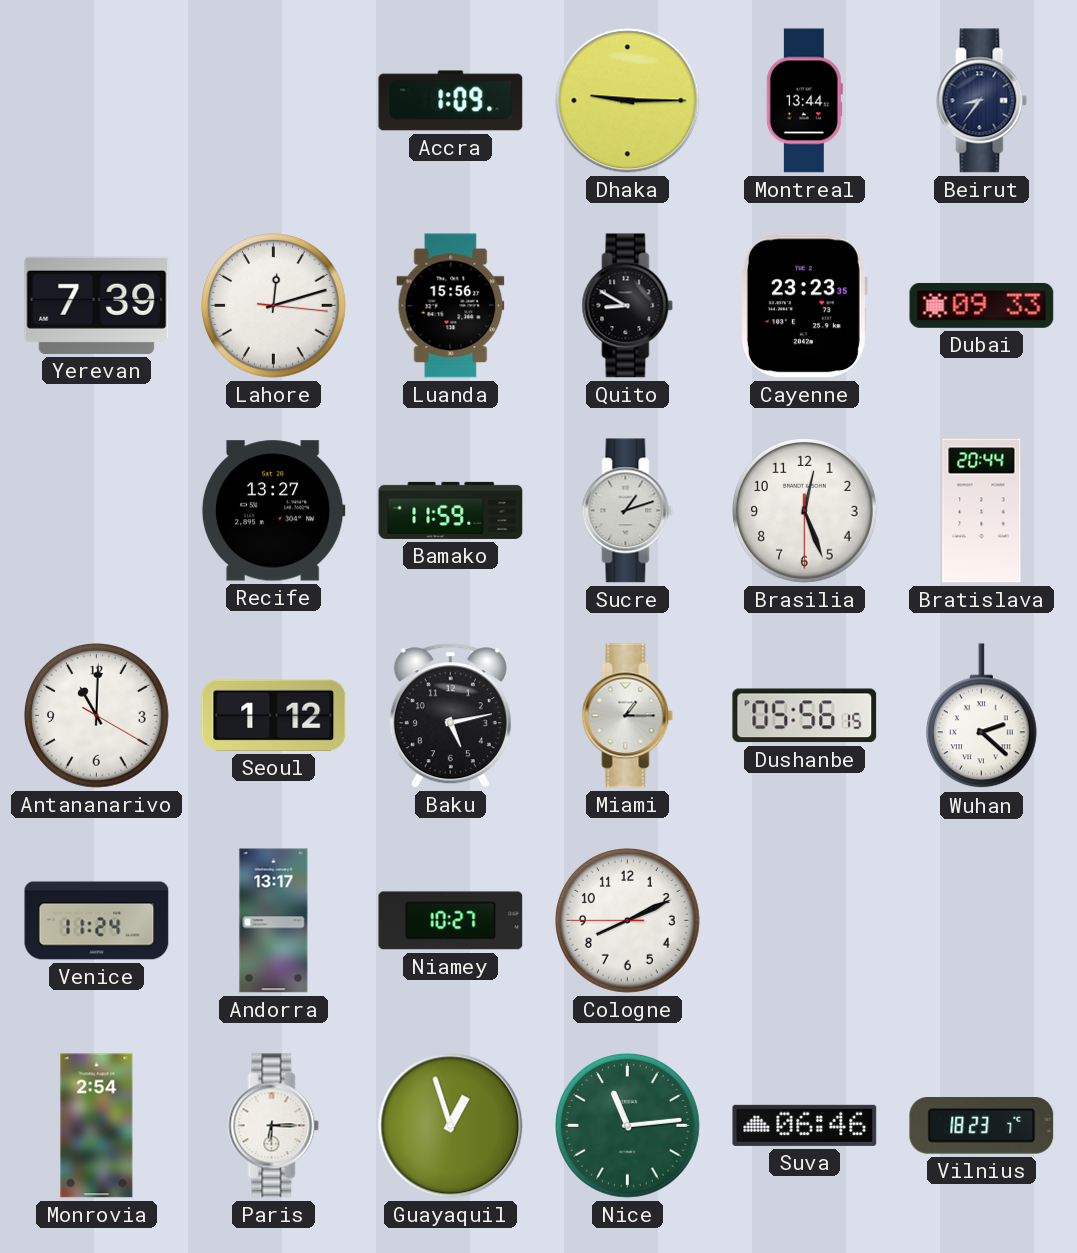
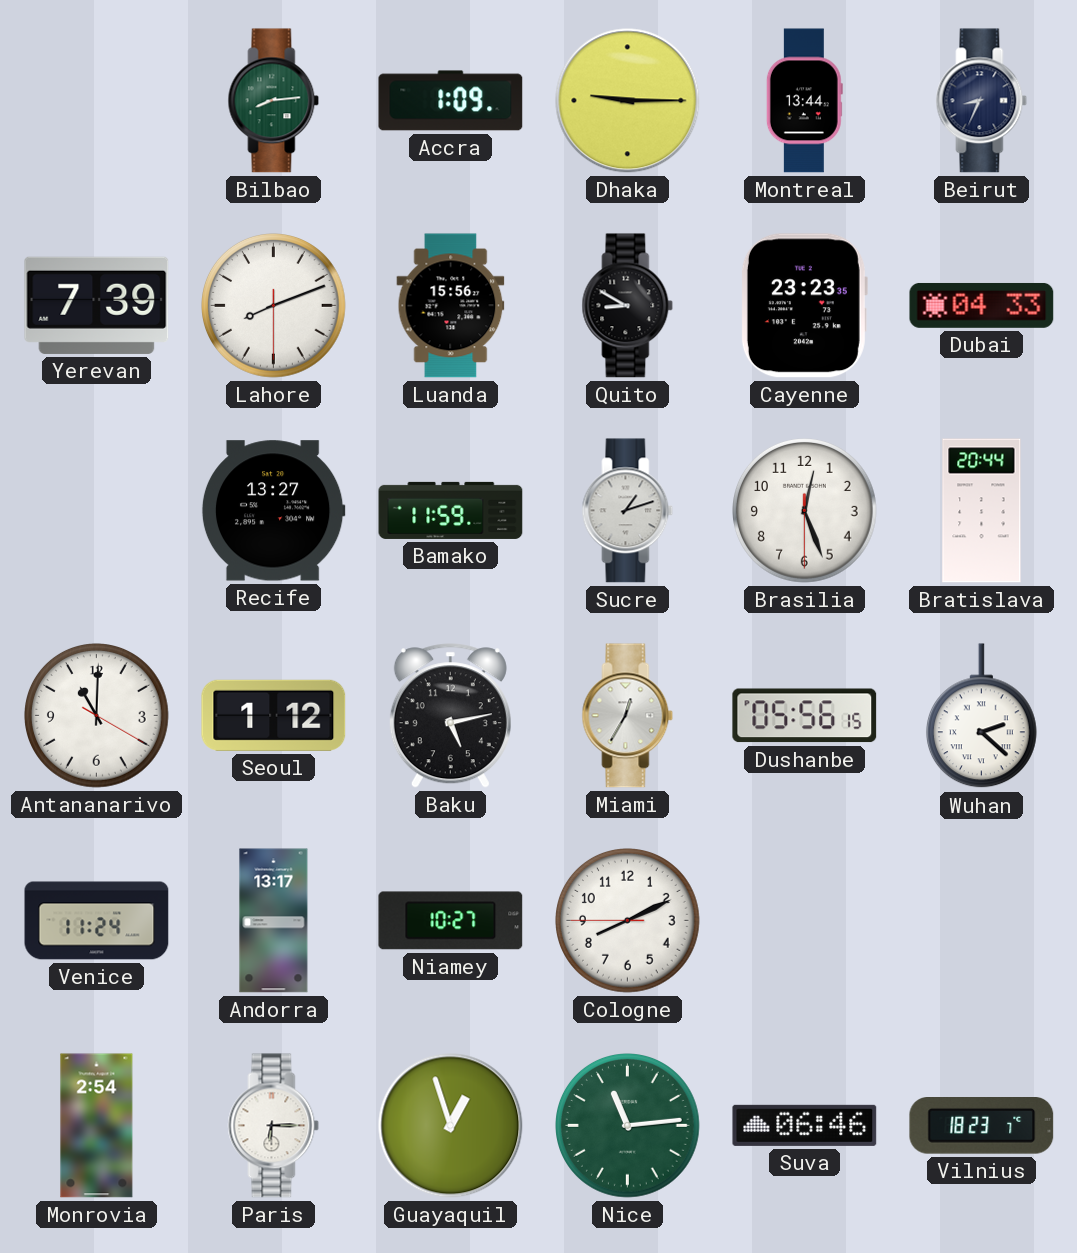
Bilbao: none -> 8:14 (274, 101)
Beirut: 8:36 -> 8:34 (982, 101)
Lahore: 12:12 -> 8:11 (274, 306)
Dubai: 09:33 -> 04:33 (982, 305)
Miami: 1:15 -> 12:35 (628, 716)
